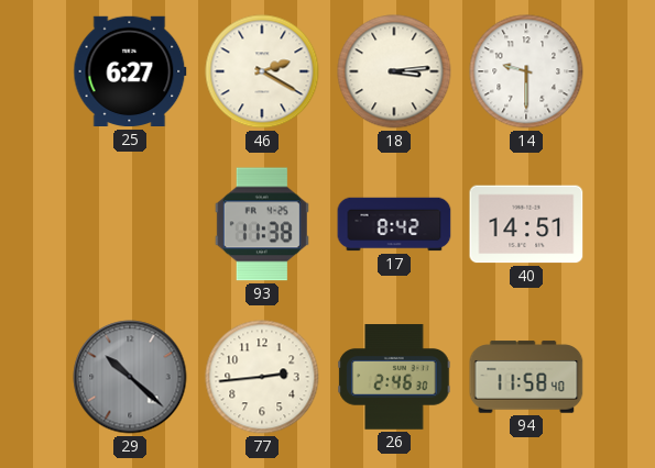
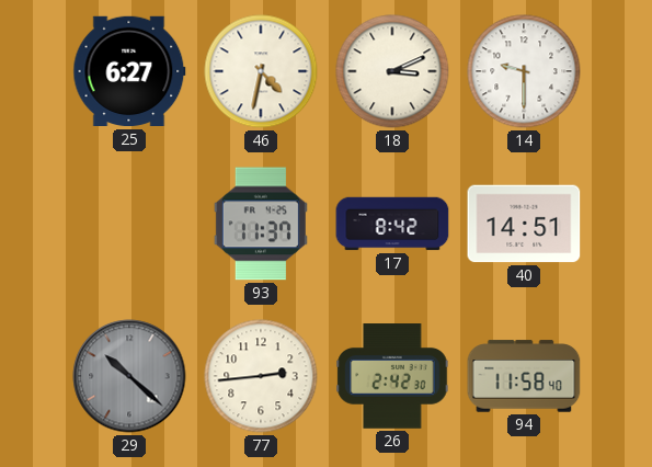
46: 2:20 -> 4:32 (261, 71)
18: 3:14 -> 3:11 (392, 71)
93: 11:38 -> 11:37 (261, 224)
26: 2:46 -> 2:42 (392, 376)
